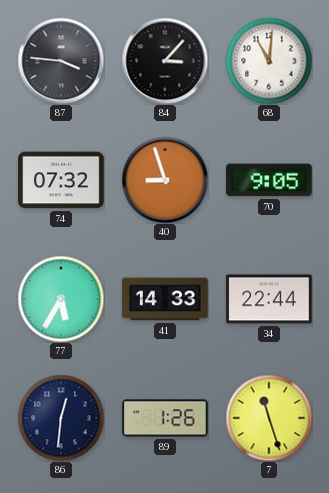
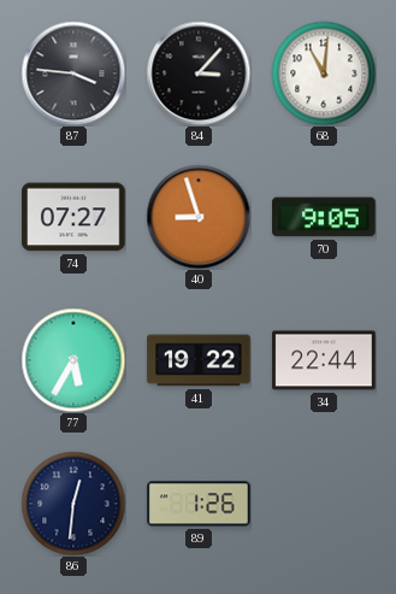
74: 07:32 -> 07:27 (73, 217)
41: 14:33 -> 19:22 (199, 360)
7: 11:27 -> none (269, 418)
